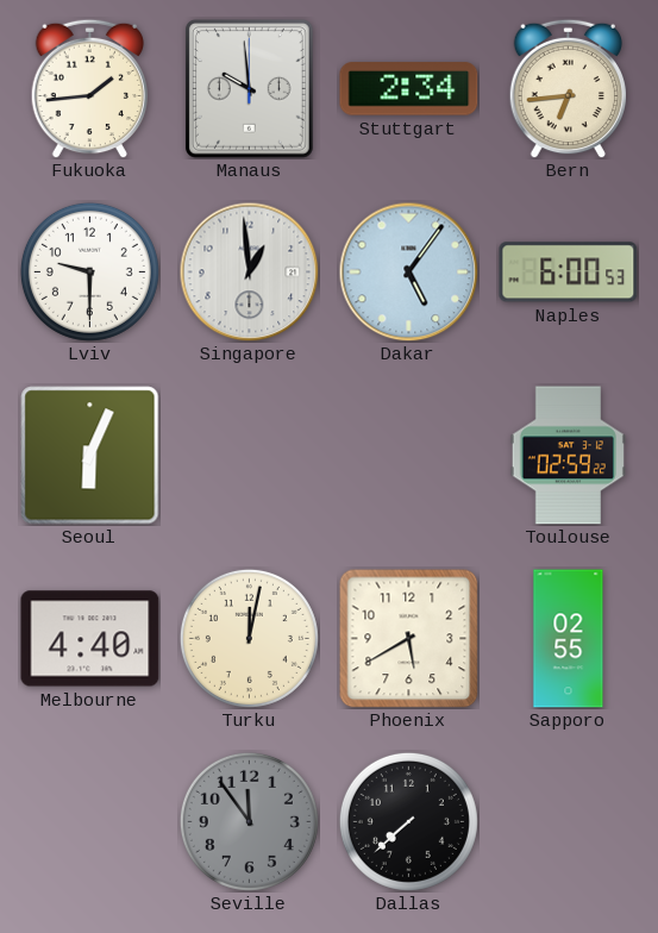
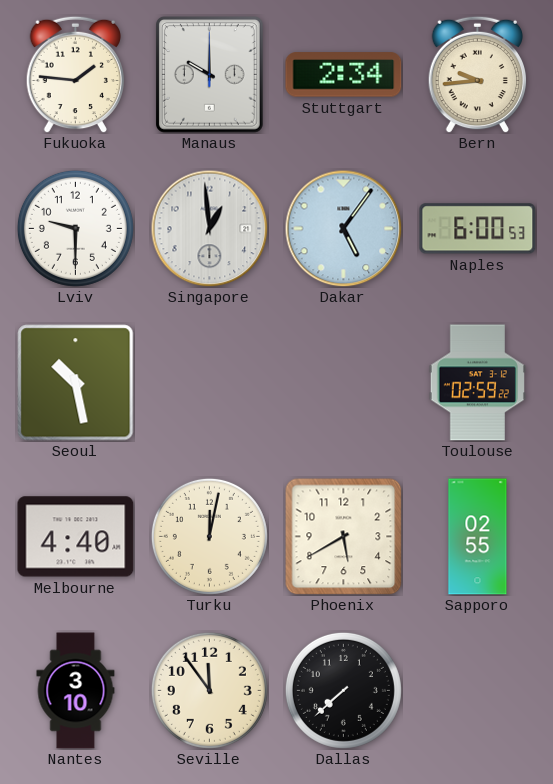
Fukuoka: 1:44 -> 1:46 (75, 74)
Manaus: 9:59 -> 10:00 (209, 74)
Bern: 6:44 -> 9:44 (477, 74)
Seoul: 6:04 -> 10:28 (76, 383)
Nantes: none -> 3:10 (76, 691)
Seville dial: grey -> cream (209, 690)
